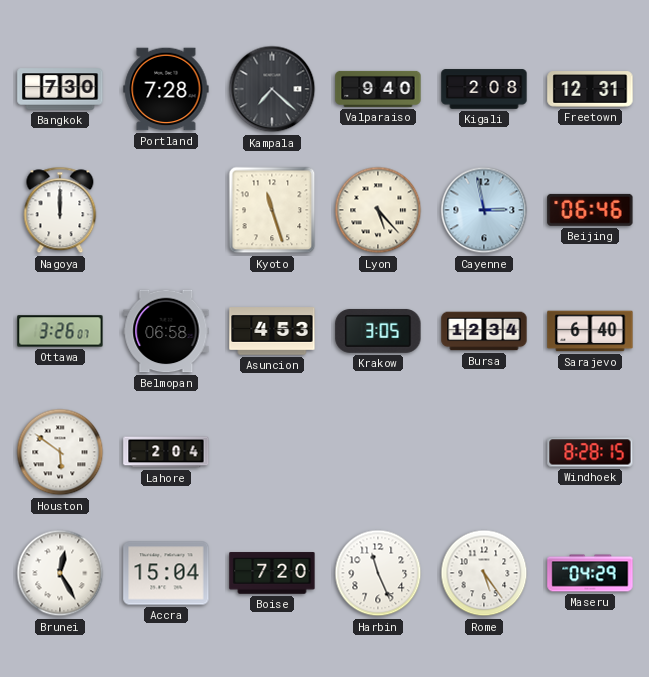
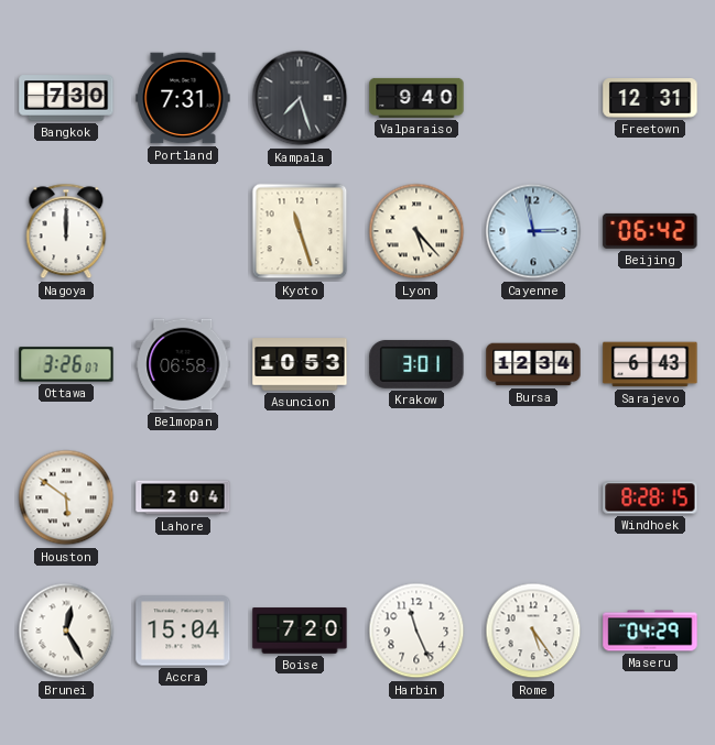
Portland: 7:28 -> 7:31 (183, 98)
Kampala: 7:22 -> 7:27 (300, 98)
Kigali: 2:08 -> none (484, 89)
Beijing: 06:46 -> 06:42 (650, 231)
Asuncion: 4:53 -> 10:53 (300, 364)
Krakow: 3:05 -> 3:01 (416, 364)
Sarajevo: 6:40 -> 6:43 (650, 364)
